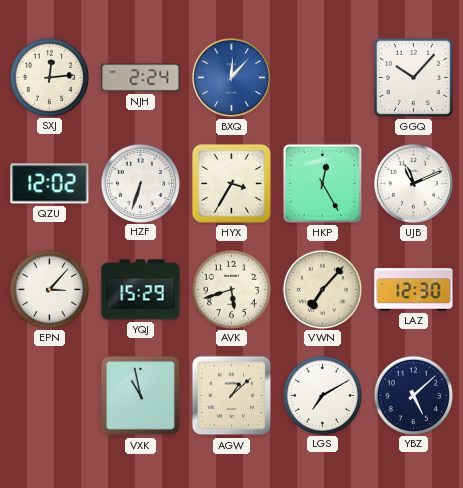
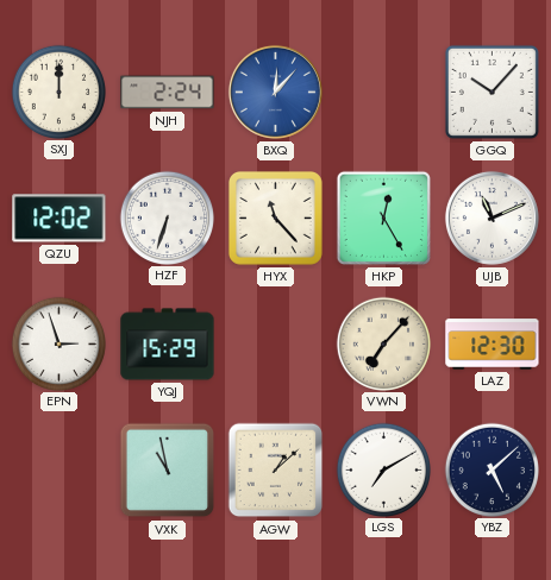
SXJ: 12:14 -> 12:00 (58, 92)
HYX: 3:35 -> 11:23 (275, 218)
EPN: 3:07 -> 2:57 (58, 343)
AVK: 5:42 -> none (231, 289)
